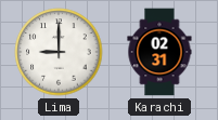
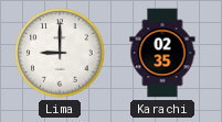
Karachi: 02:31 -> 02:35 (162, 53)
